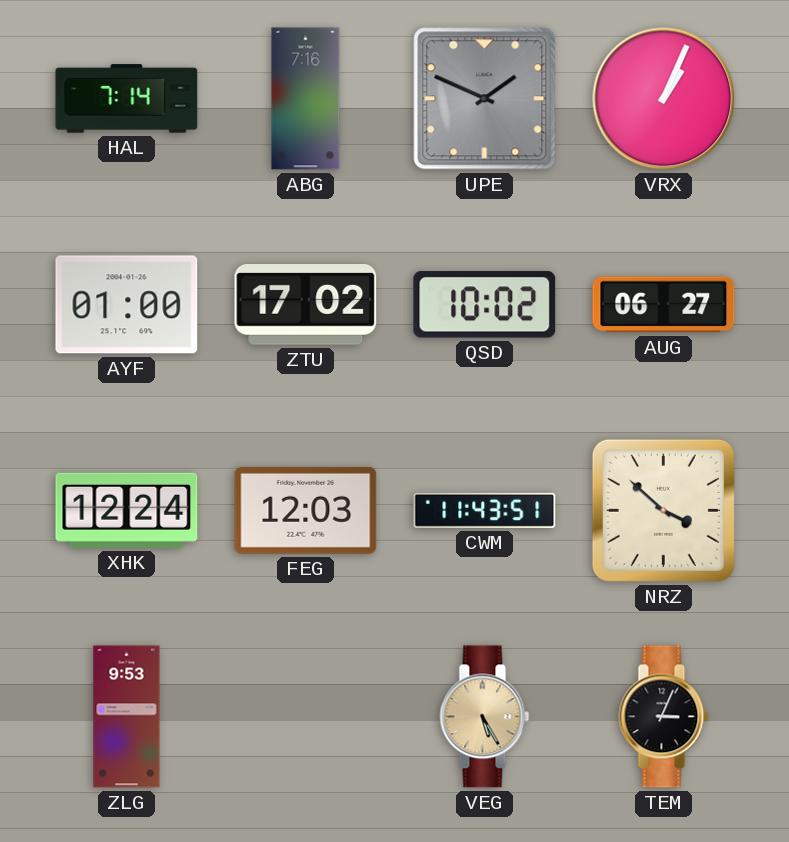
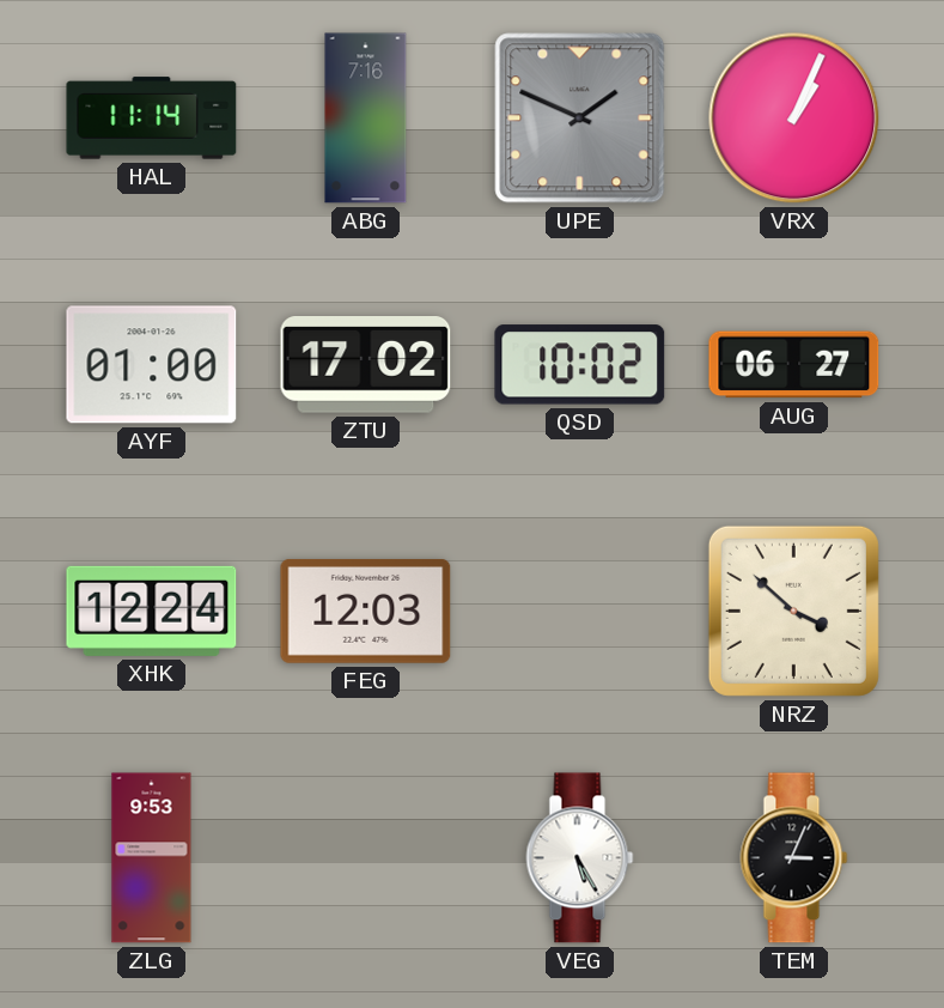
HAL: 7:14 -> 11:14 (152, 119)
CWM: 11:43 -> none (485, 510)
VEG dial: champagne -> white (580, 858)
